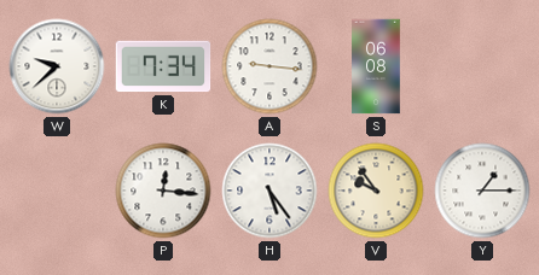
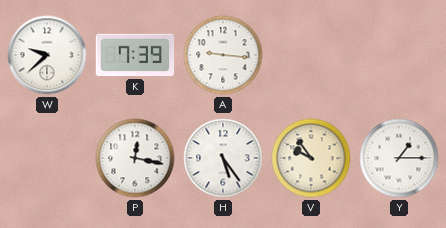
K: 7:34 -> 7:39 (135, 55)
S: 06:08 -> none (376, 66)
P: 12:16 -> 12:17 (135, 158)
